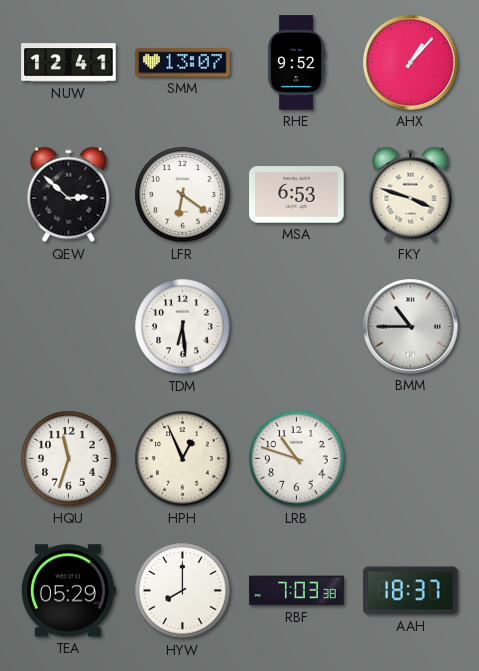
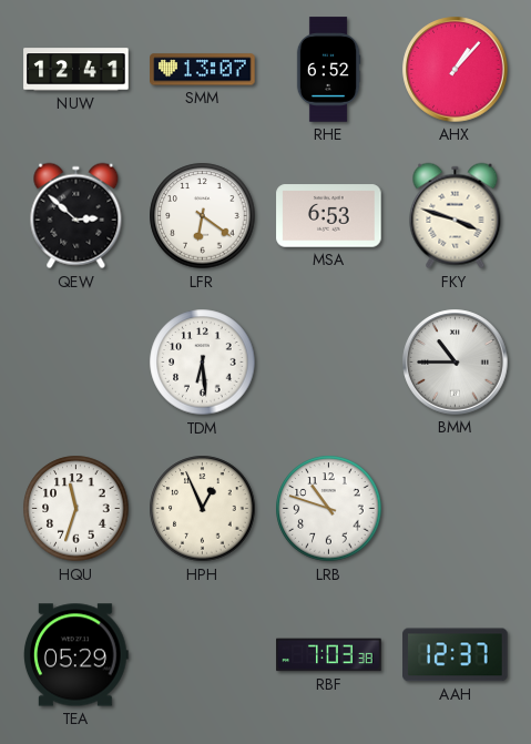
RHE: 9:52 -> 6:52 (328, 70)
HYW: 8:00 -> none (183, 591)
AAH: 18:37 -> 12:37 (456, 655)
